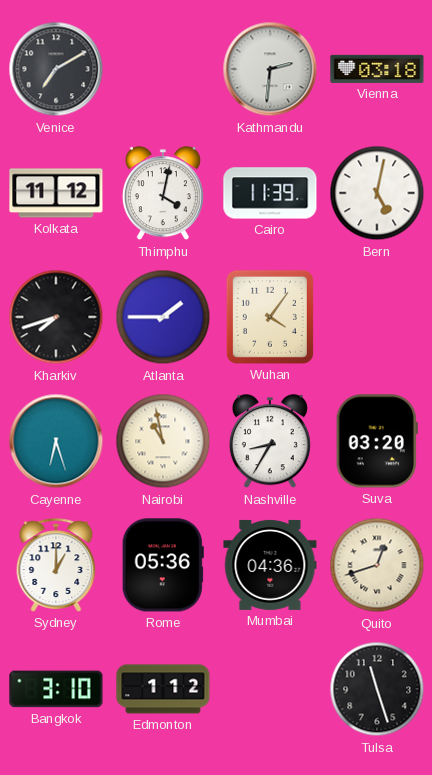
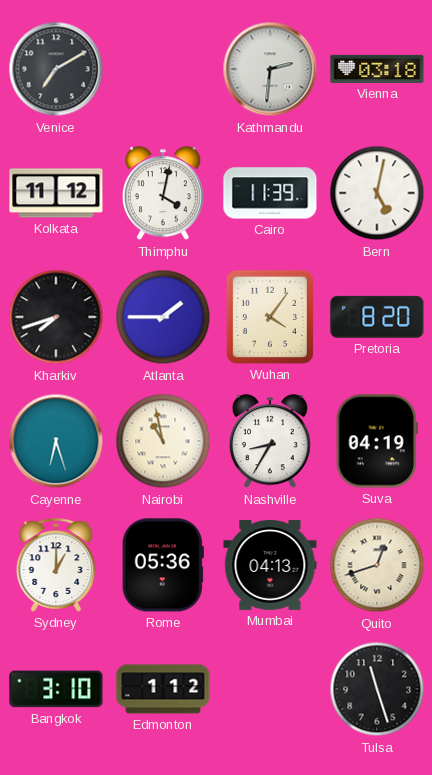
Pretoria: none -> 8:20 (377, 317)
Suva: 03:20 -> 04:19 (377, 441)
Mumbai: 04:36 -> 04:13 (270, 565)
